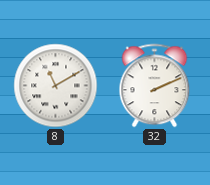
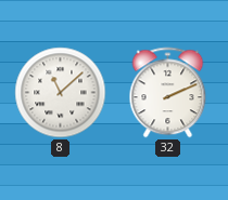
8: 11:10 -> 11:08 (61, 93)
